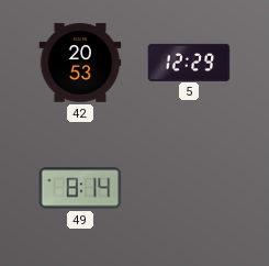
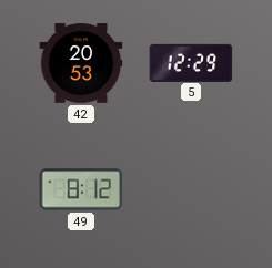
49: 8:14 -> 8:12 (81, 189)
